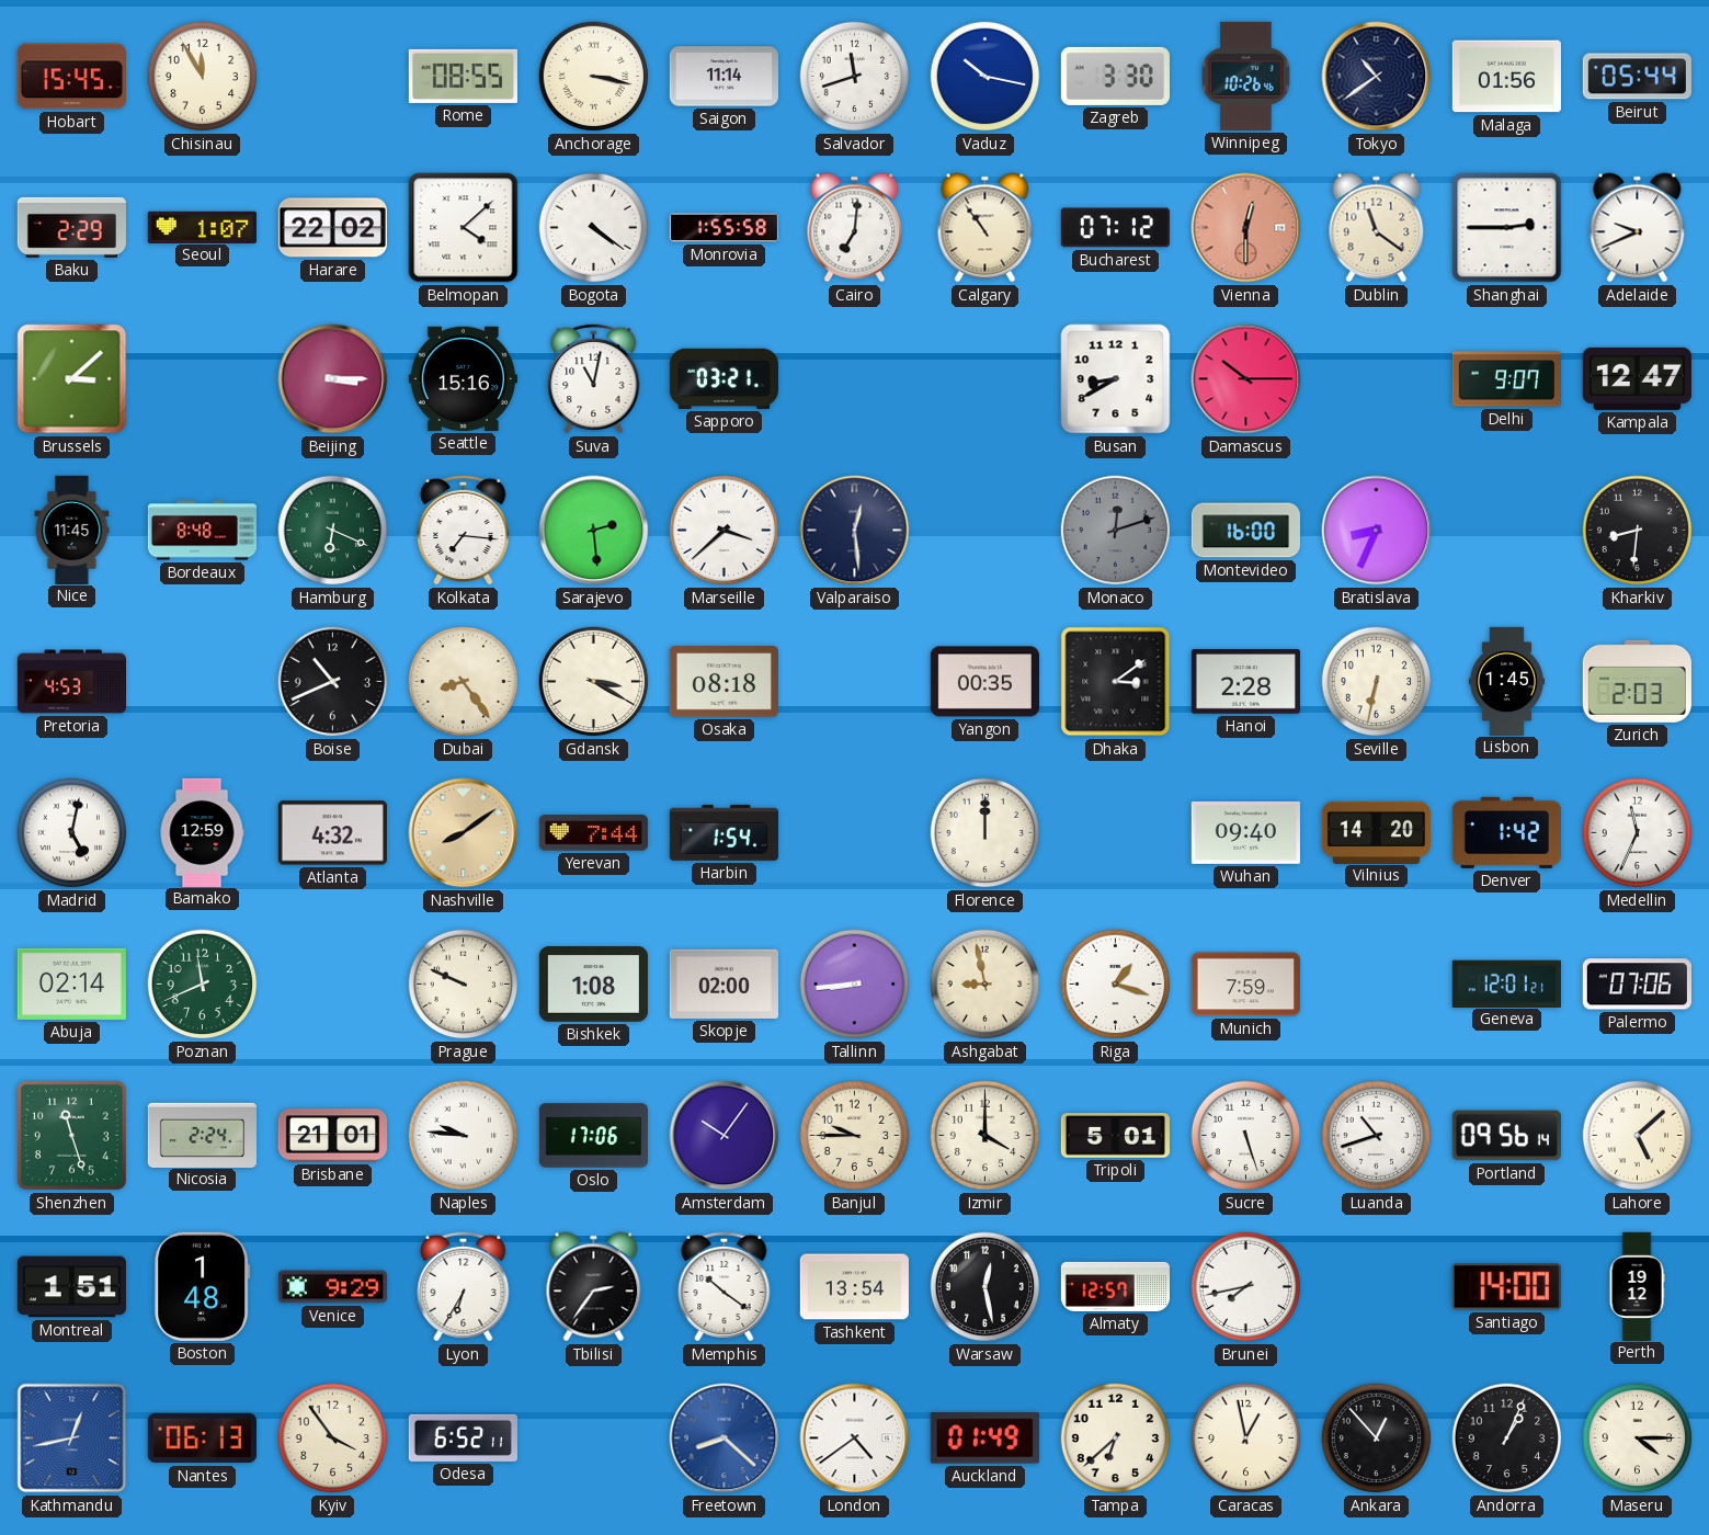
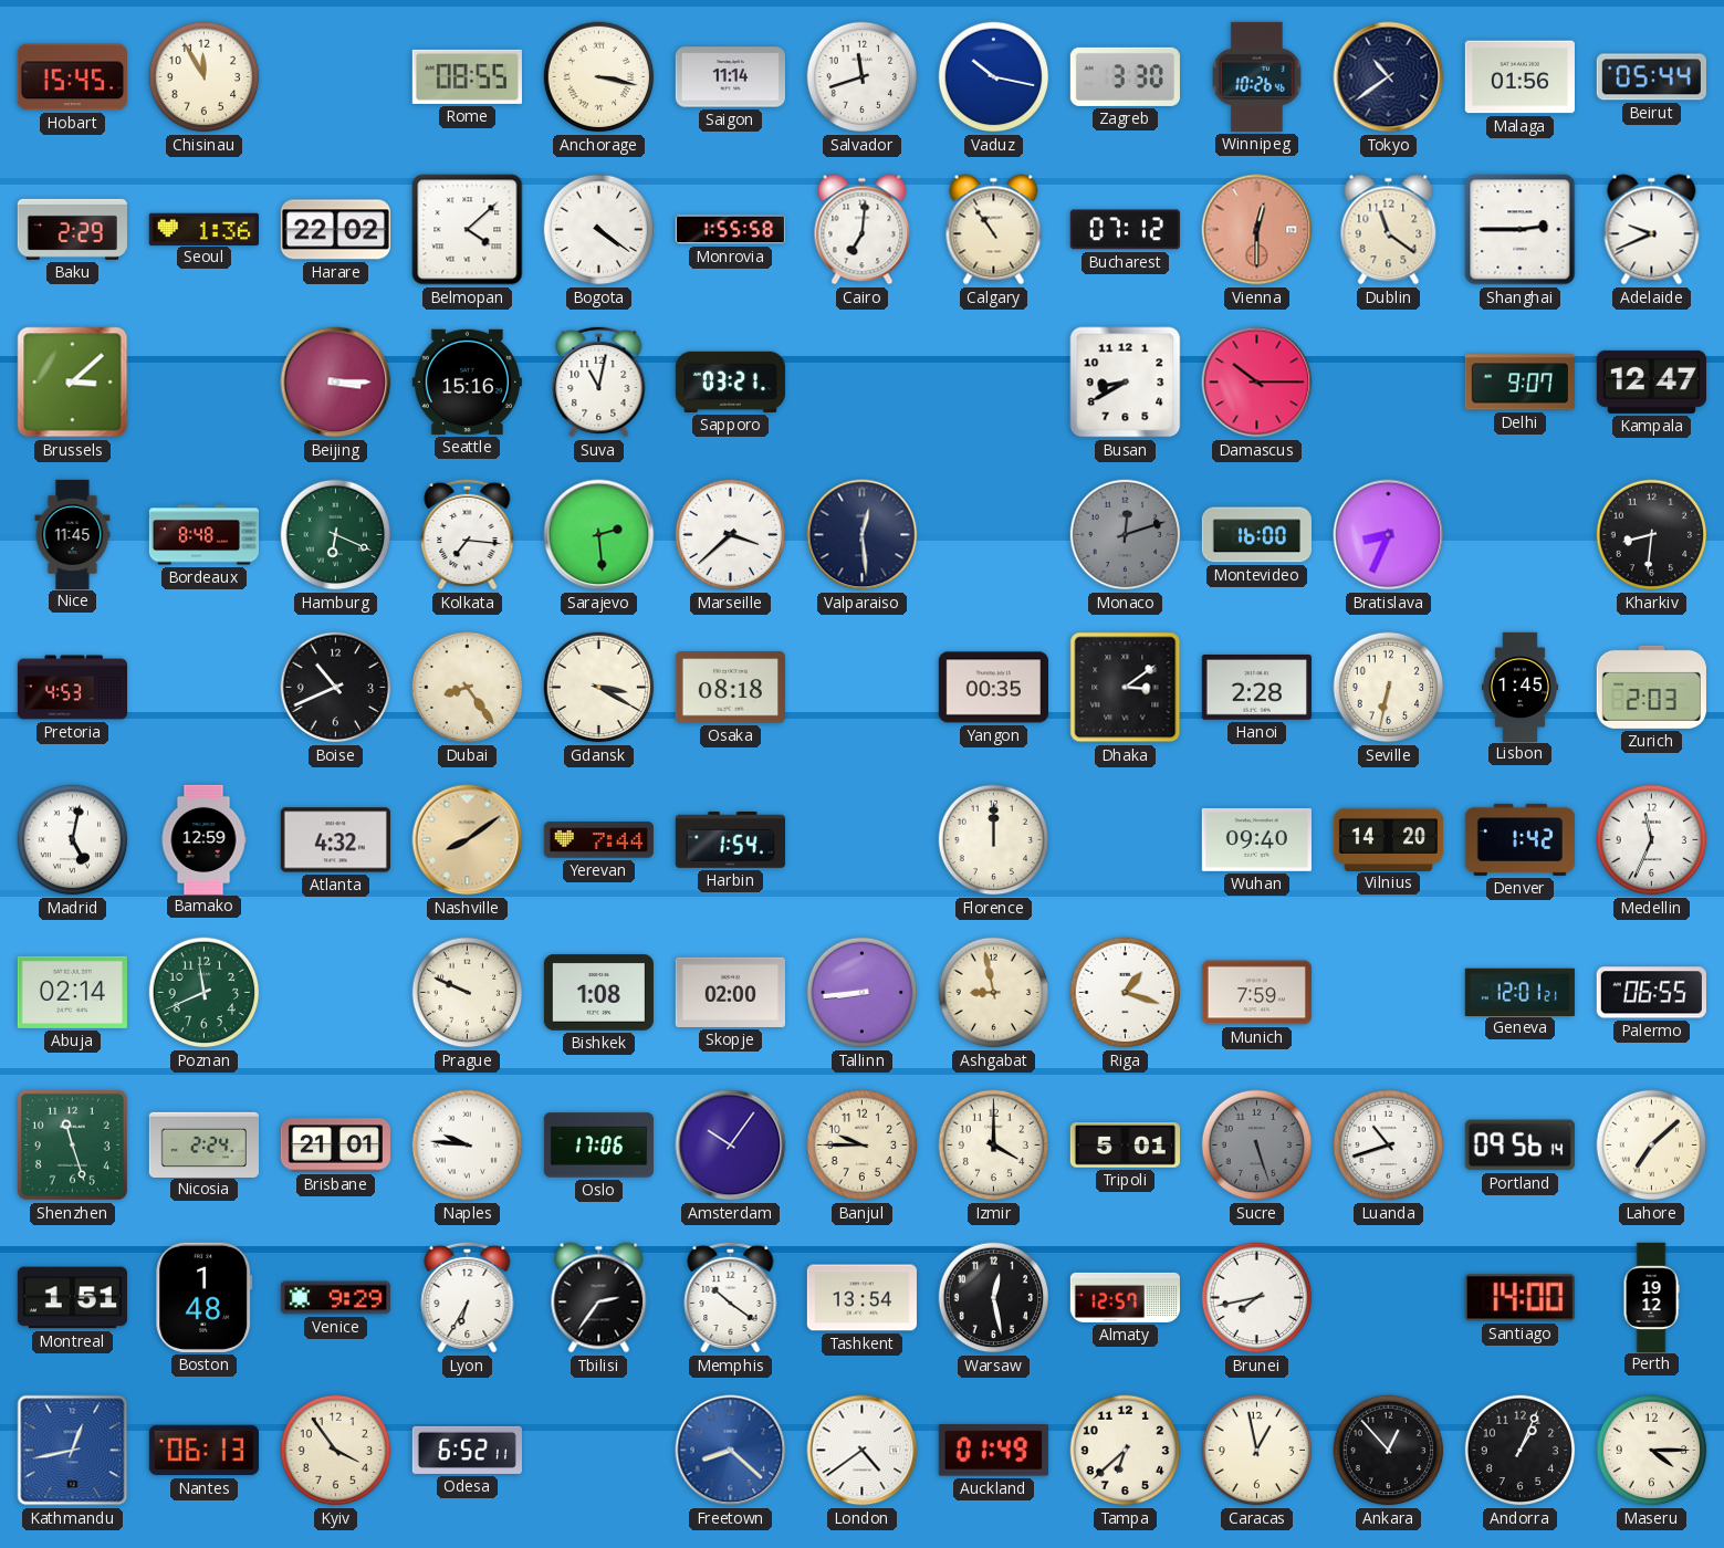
Seoul: 1:07 -> 1:36 (203, 229)
Palermo: 07:06 -> 06:55 (1651, 993)
Sucre dial: white -> grey (1257, 1146)
Lahore: 5:08 -> 7:08 (1652, 1146)
